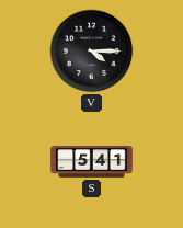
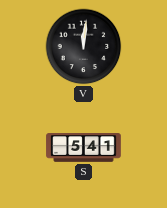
V: 4:15 -> 12:01 (84, 47)
